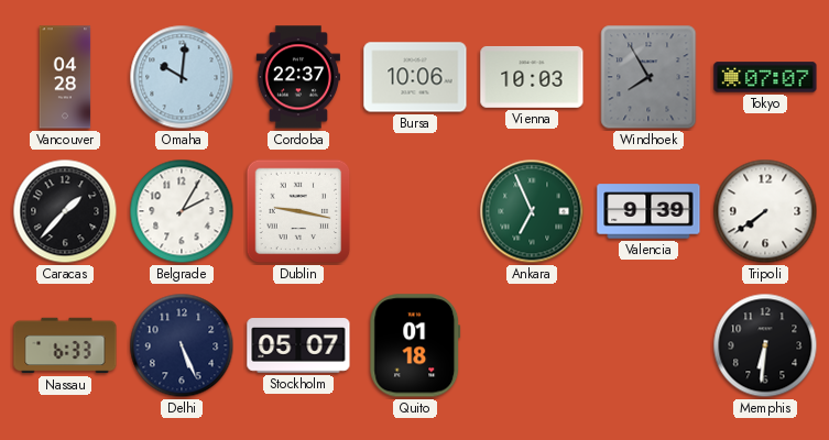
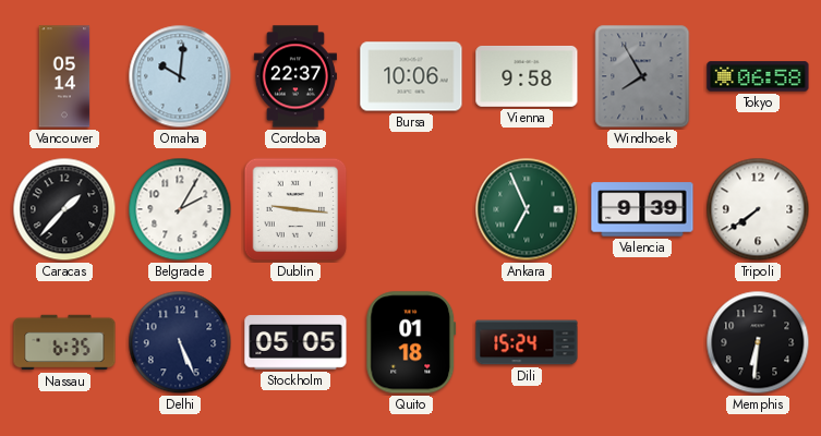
Vancouver: 04:28 -> 05:14 (64, 76)
Vienna: 10:03 -> 9:58 (527, 76)
Tokyo: 07:07 -> 06:58 (758, 76)
Dublin: 9:17 -> 9:16 (295, 209)
Nassau: 6:33 -> 6:35 (64, 342)
Stockholm: 05:07 -> 05:05 (295, 342)
Dili: none -> 15:24 (527, 342)
